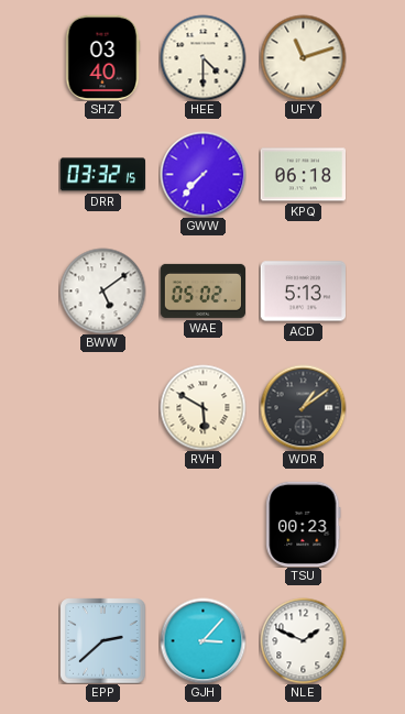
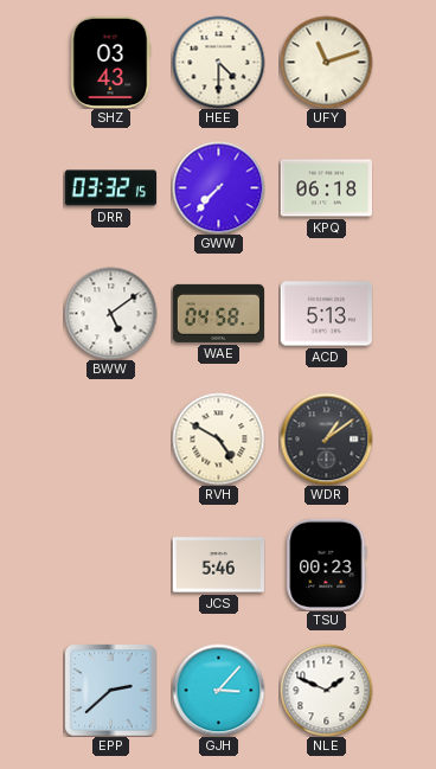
SHZ: 03:40 -> 03:43 (110, 62)
WAE: 05:02 -> 04:58 (218, 313)
RVH: 5:50 -> 4:50 (218, 438)
JCS: none -> 5:46 (218, 565)
